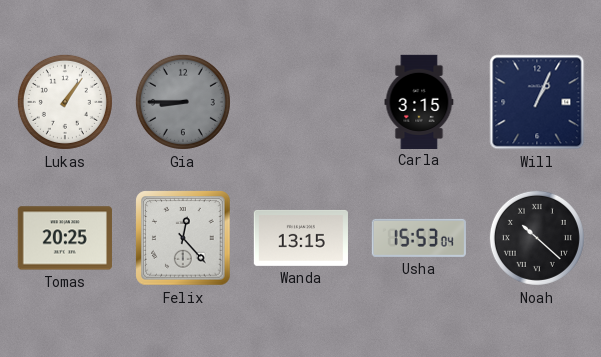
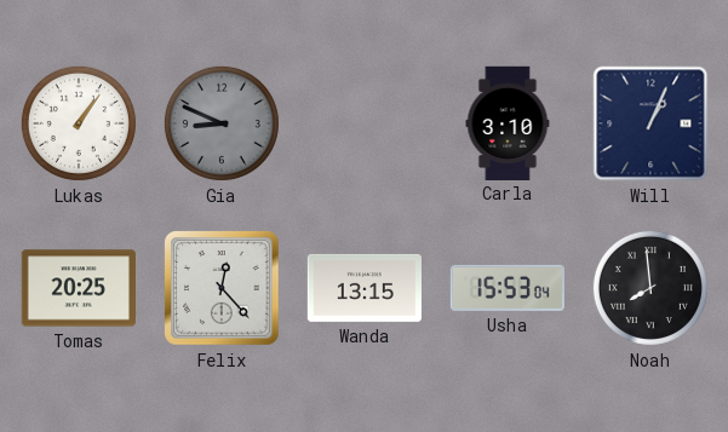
Gia: 8:45 -> 8:49 (222, 123)
Carla: 3:15 -> 3:10 (508, 122)
Noah: 10:22 -> 7:59 (650, 288)
